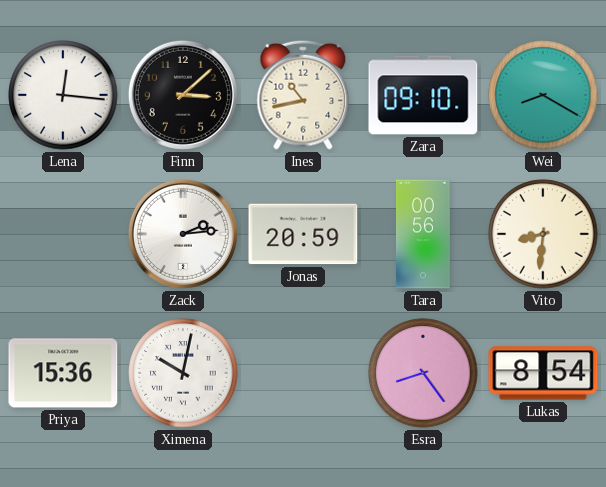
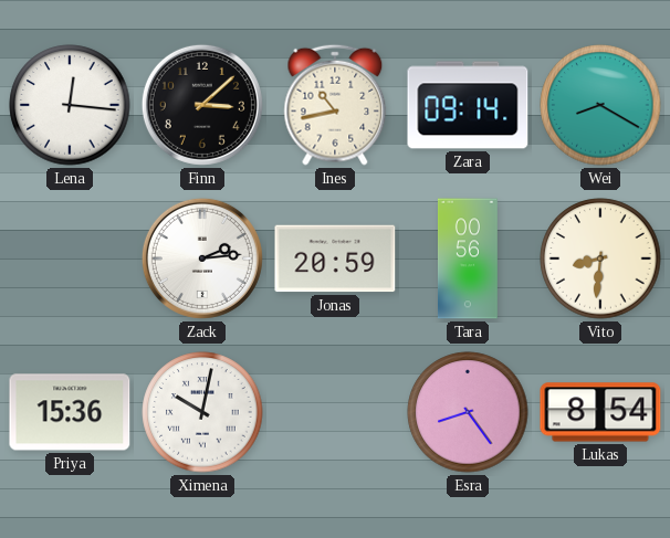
Zara: 09:10 -> 09:14 (468, 105)
